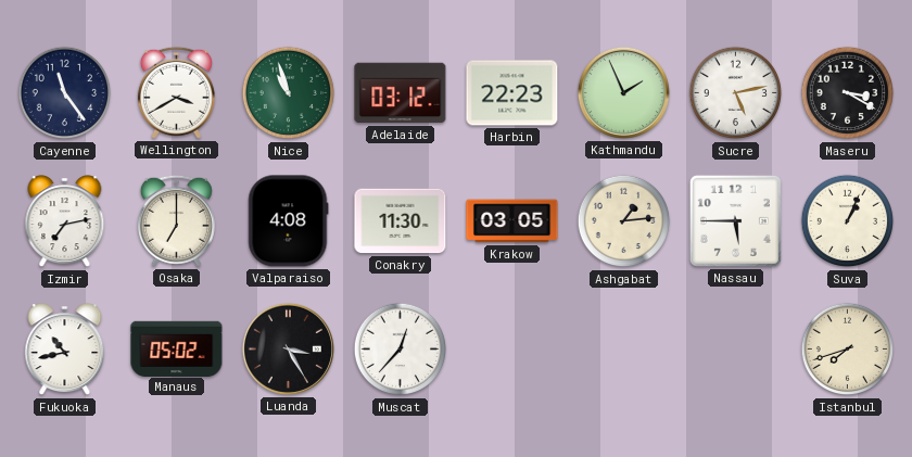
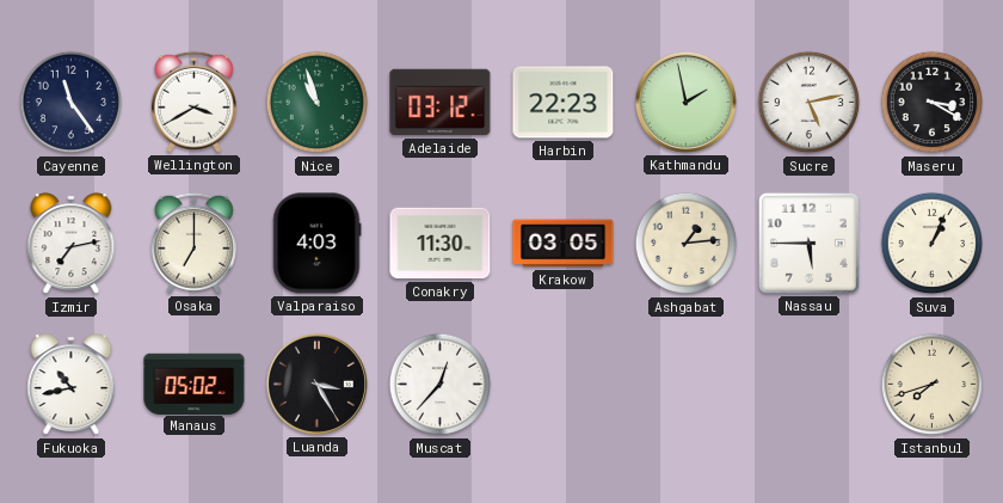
Kathmandu: 1:56 -> 1:58 (685, 102)
Valparaiso: 4:08 -> 4:03 (316, 244)
